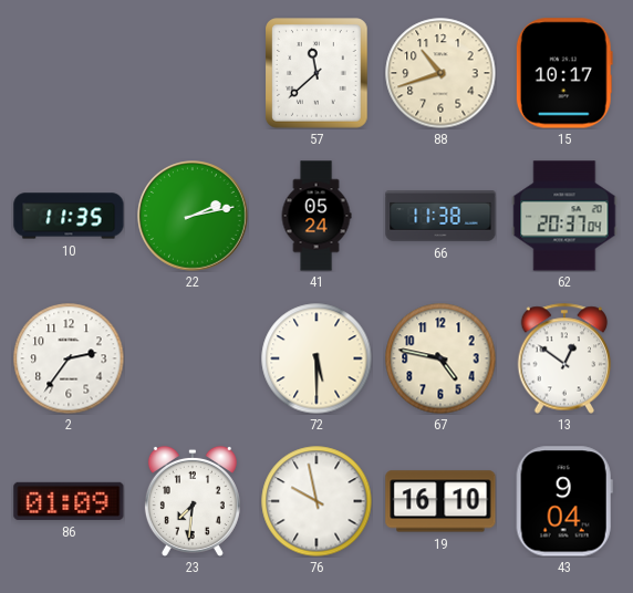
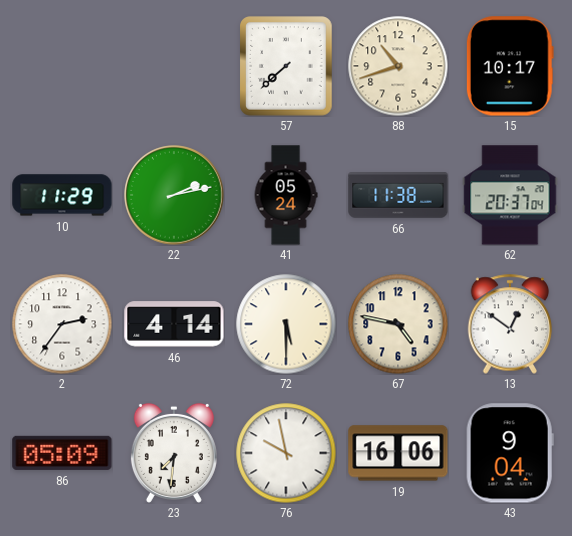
57: 11:38 -> 7:38 (286, 66)
10: 11:35 -> 11:29 (62, 195)
46: none -> 4:14 (174, 324)
86: 01:09 -> 05:09 (62, 453)
19: 16:10 -> 16:06 (398, 453)
